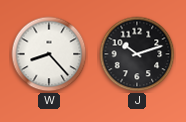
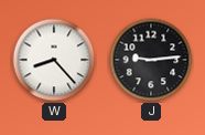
J: 10:12 -> 9:14 (151, 60)
